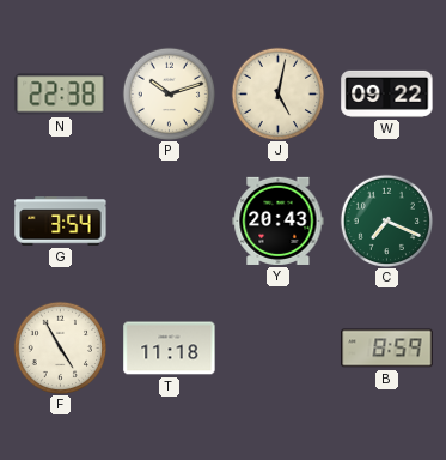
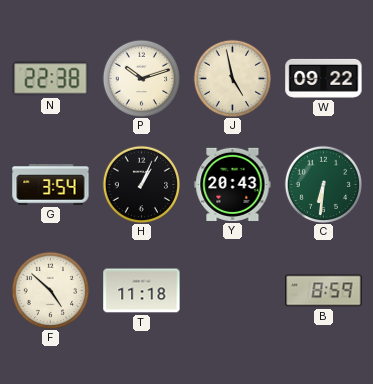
J: 5:02 -> 4:58 (232, 78)
H: none -> 1:04 (141, 184)
C: 7:19 -> 6:31 (323, 184)
F: 4:55 -> 4:52 (50, 290)
